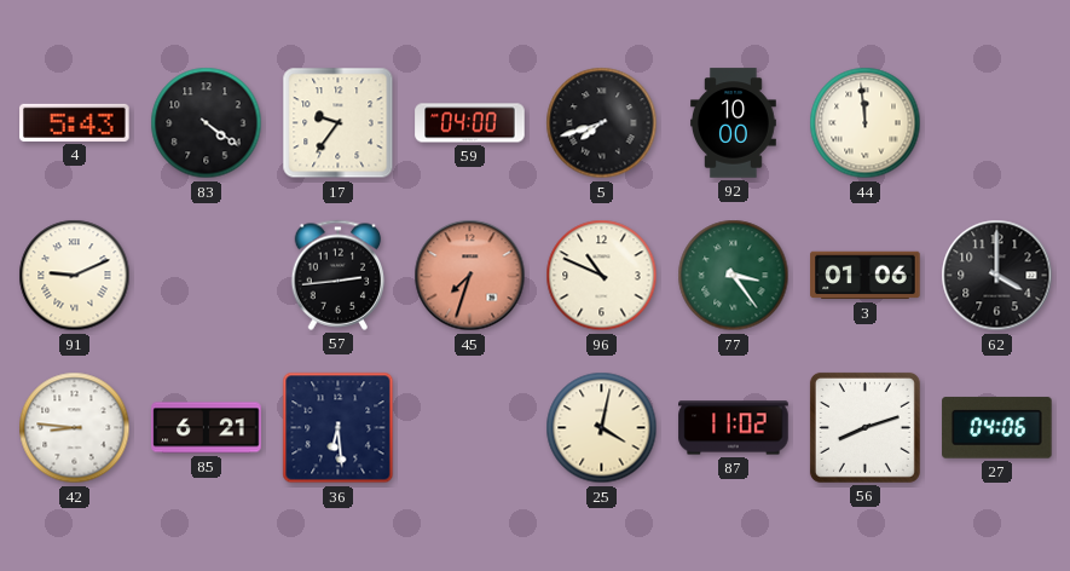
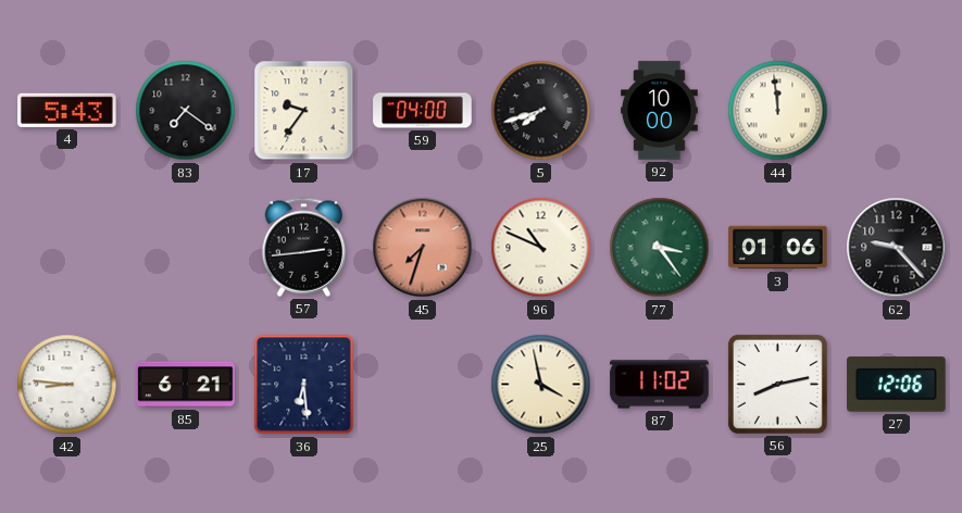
83: 4:21 -> 7:21 (186, 111)
91: 9:11 -> none (75, 276)
62: 4:00 -> 9:23 (897, 248)
25: 4:02 -> 3:58 (541, 385)
56: 8:12 -> 8:13 (777, 384)
27: 04:06 -> 12:06 (897, 385)
